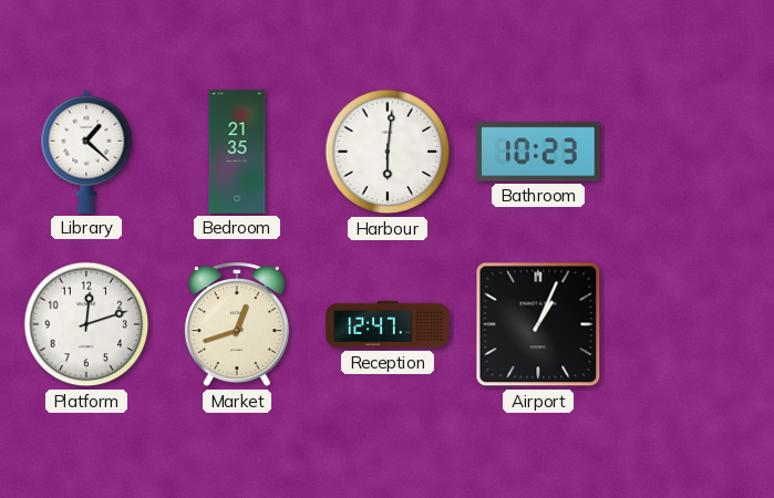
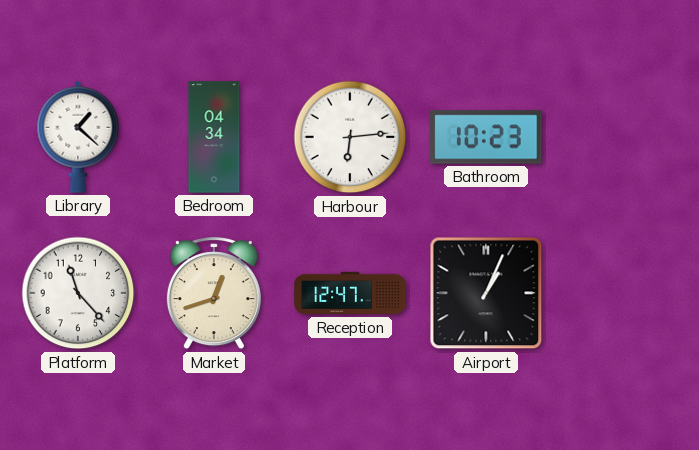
Bedroom: 21:35 -> 04:34 (214, 137)
Harbour: 6:01 -> 6:14 (350, 137)
Platform: 12:12 -> 11:23 (78, 293)
